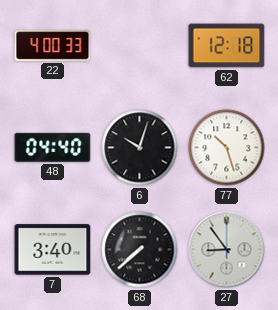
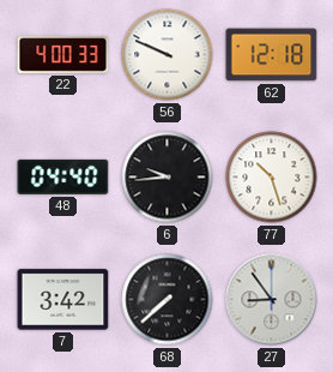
56: none -> 9:49 (168, 55)
6: 10:03 -> 9:44 (168, 178)
7: 3:40 -> 3:42 (63, 300)
